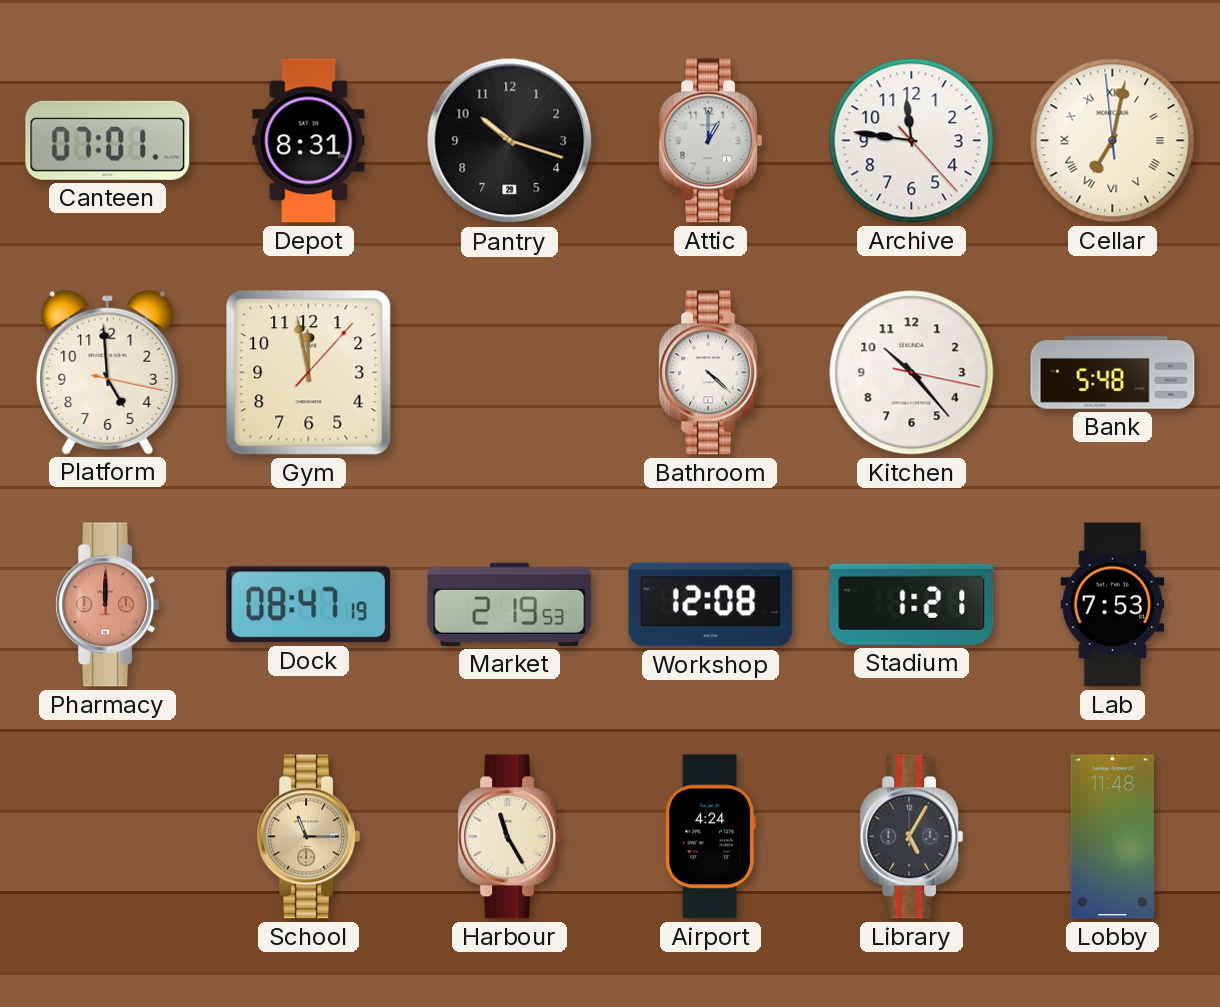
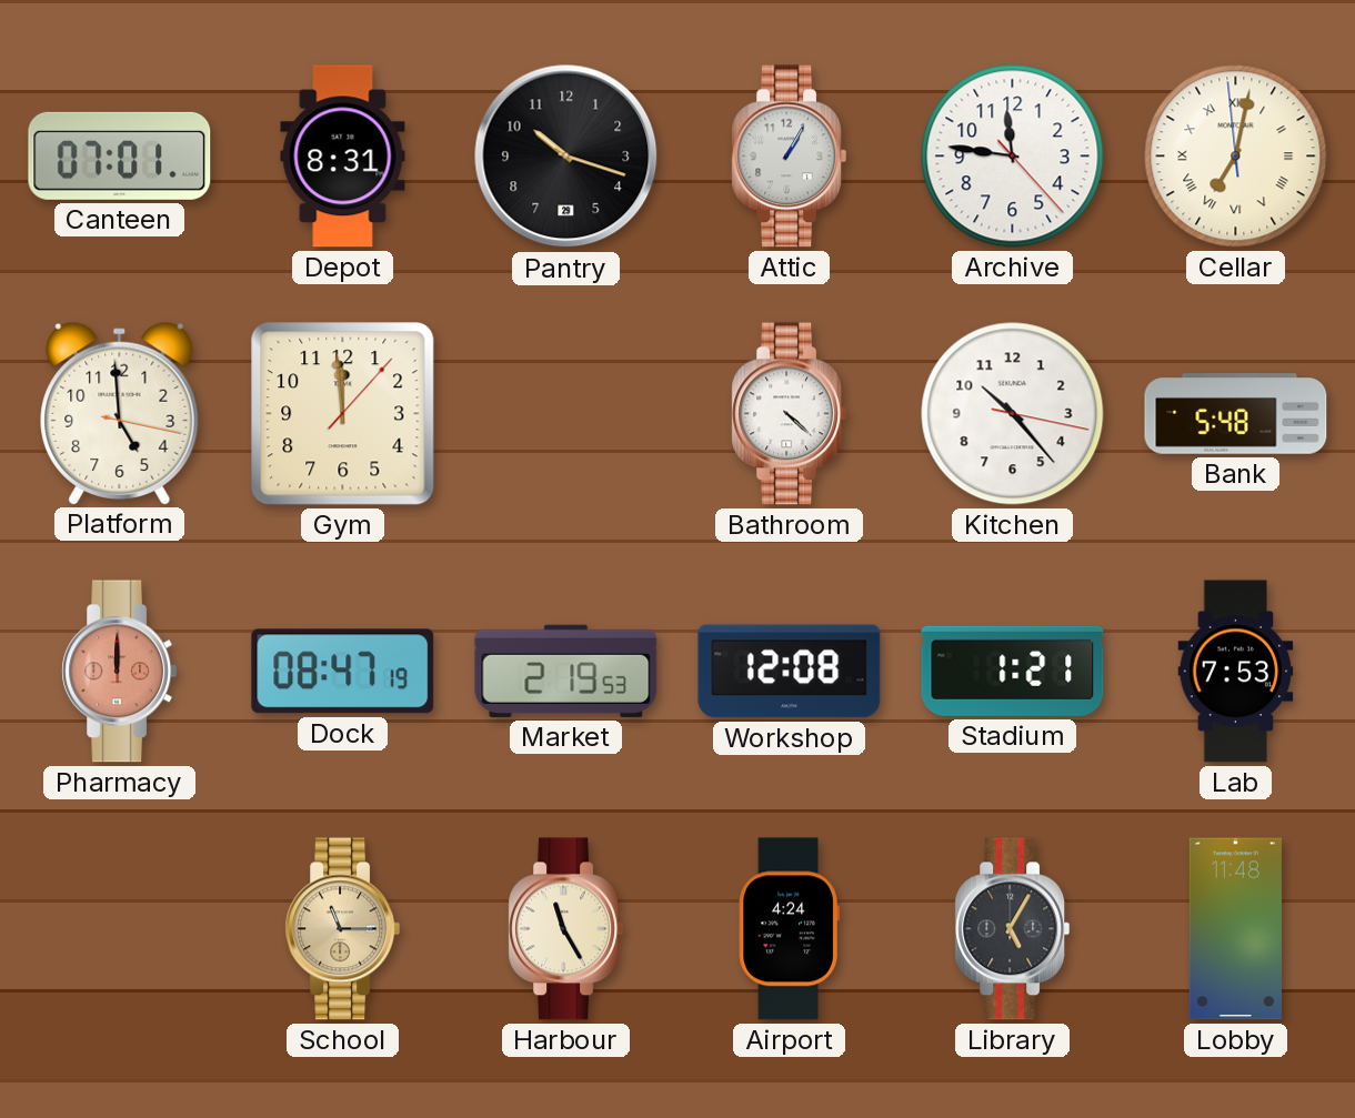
Attic: 1:00 -> 1:05 (790, 157)
Gym: 11:58 -> 11:59 (343, 414)
